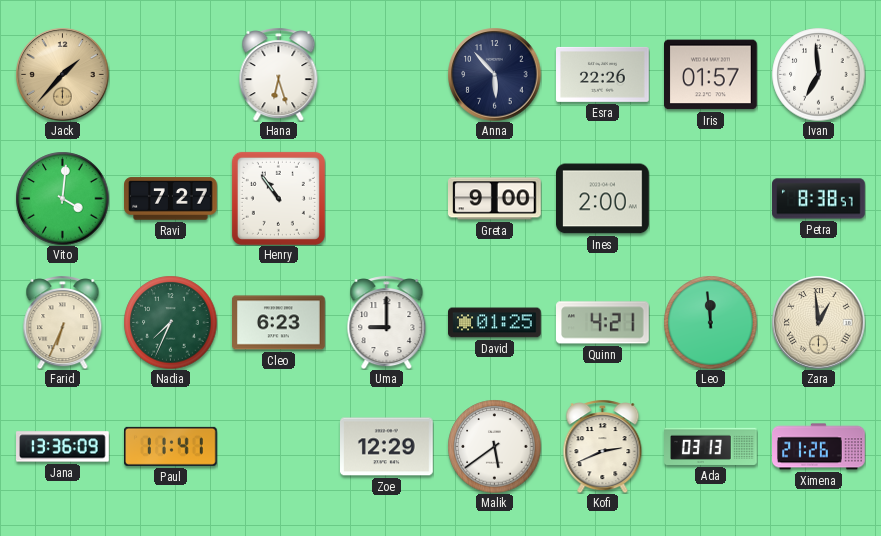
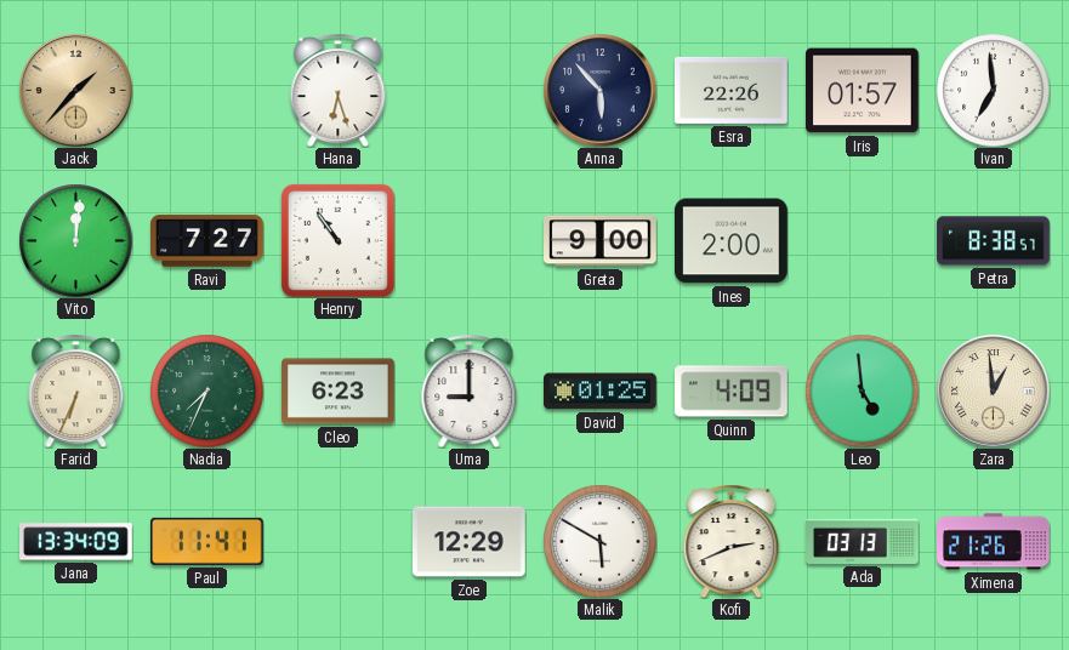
Vito: 4:01 -> 12:01 (75, 240)
Quinn: 4:21 -> 4:09 (732, 392)
Leo: 11:59 -> 4:59 (862, 390)
Jana: 13:36 -> 13:34 (76, 542)
Malik: 5:39 -> 5:50 (599, 541)
